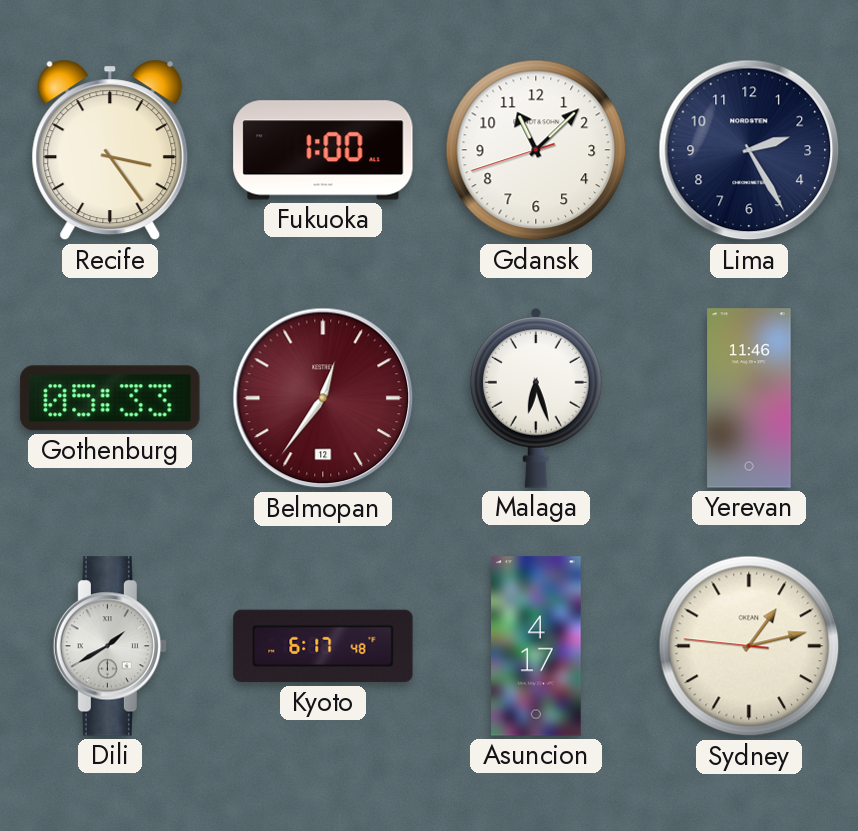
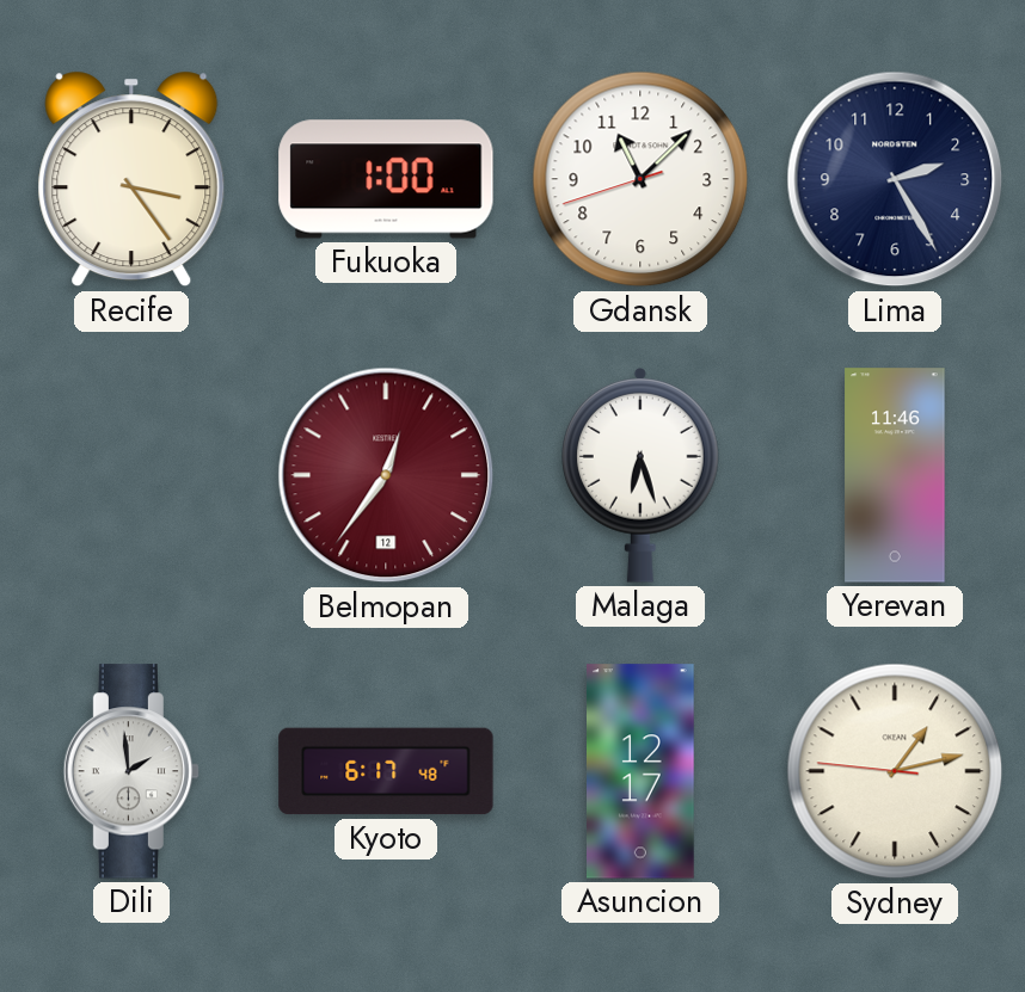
Gothenburg: 05:33 -> none (110, 398)
Dili: 1:40 -> 1:59 (130, 771)
Asuncion: 4:17 -> 12:17 (642, 771)
